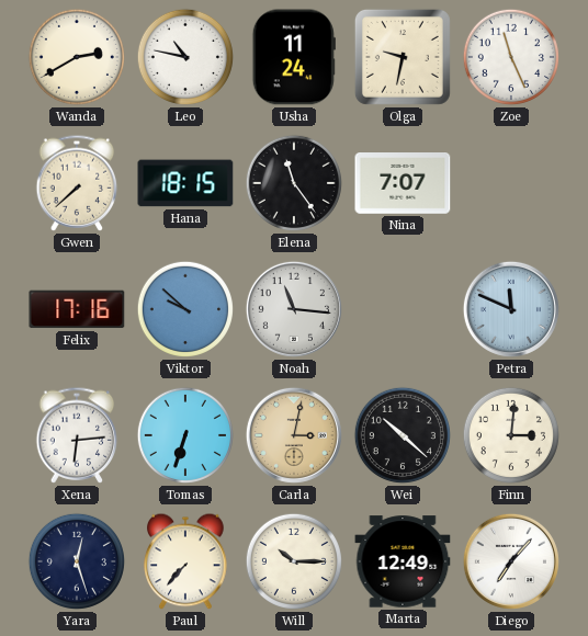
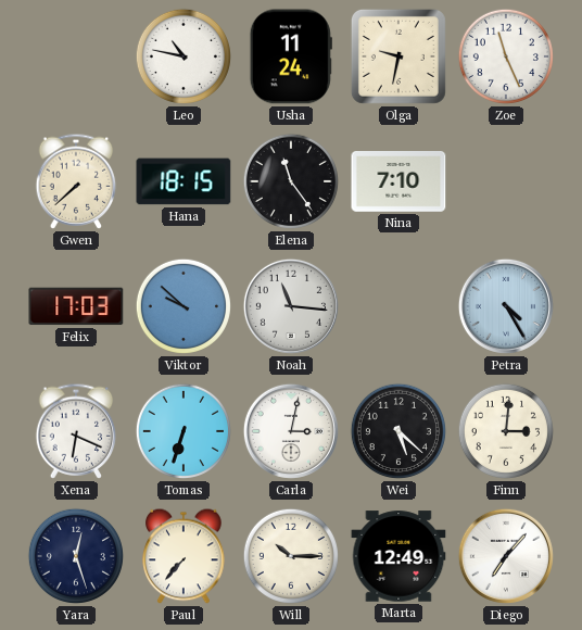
Wanda: 2:40 -> none (77, 57)
Nina: 7:07 -> 7:10 (398, 182)
Felix: 17:16 -> 17:03 (76, 306)
Petra: 11:49 -> 4:25 (506, 306)
Xena: 6:14 -> 6:19 (76, 431)
Carla dial: champagne -> white (291, 431)
Wei: 10:22 -> 5:22 (398, 431)
